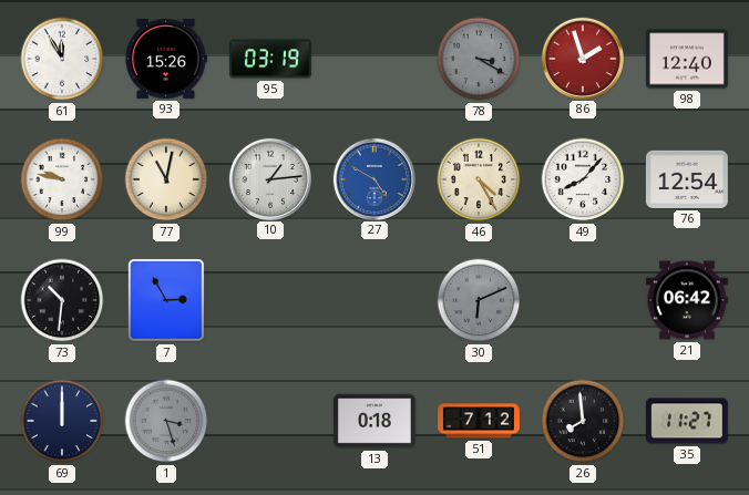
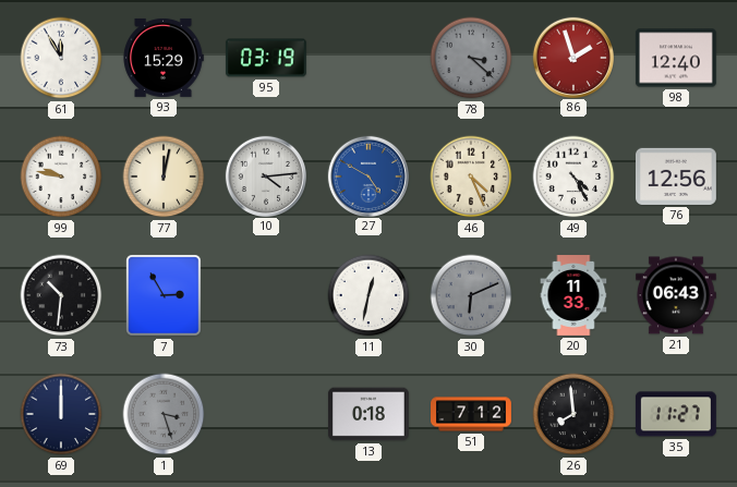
93: 15:26 -> 15:29 (164, 58)
78: 3:20 -> 3:22 (471, 58)
77: 11:02 -> 12:02 (164, 176)
10: 1:14 -> 4:14 (265, 175)
46: 4:25 -> 4:26 (471, 176)
49: 8:07 -> 4:25 (573, 176)
76: 12:54 -> 12:56 (676, 176)
11: none -> 12:32 (368, 295)
20: none -> 11:33 (573, 296)
21: 06:42 -> 06:43 (676, 295)
